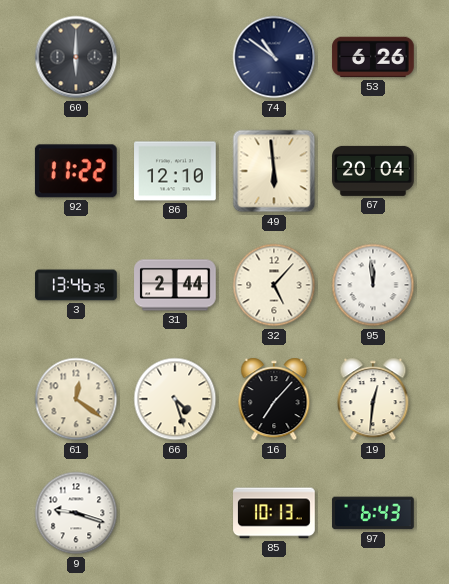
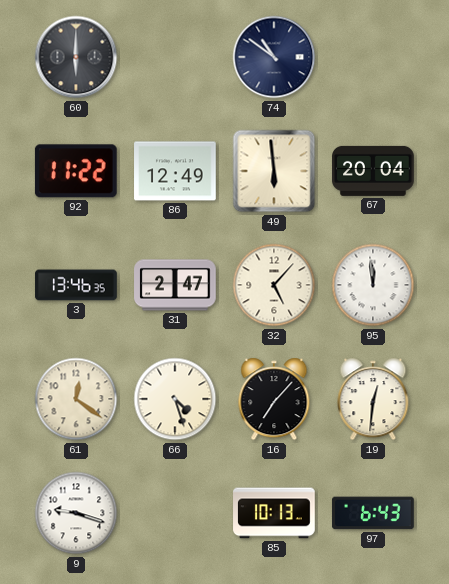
53: 6:26 -> none (373, 57)
86: 12:10 -> 12:49 (175, 171)
31: 2:44 -> 2:47 (175, 285)
